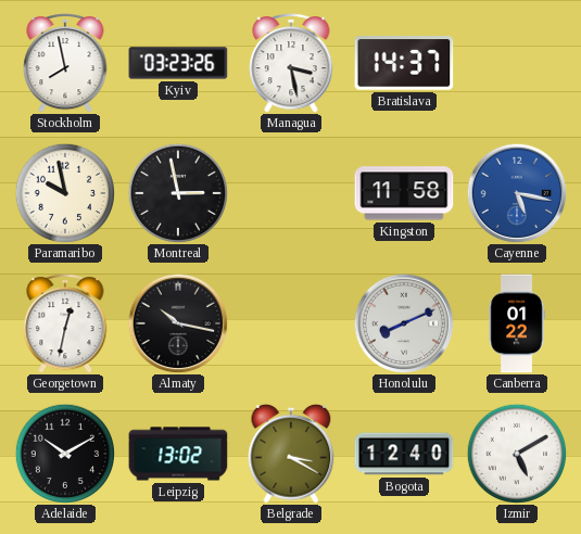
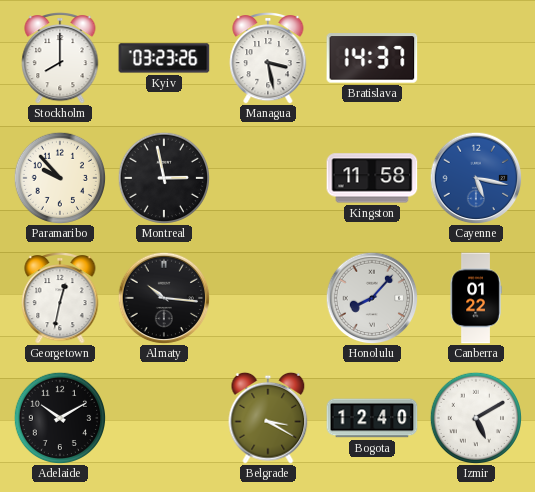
Stockholm: 7:58 -> 8:00 (60, 59)
Paramaribo: 9:58 -> 9:53 (59, 177)
Almaty: 10:17 -> 10:16 (164, 298)
Honolulu: 8:11 -> 8:07 (372, 298)
Leipzig: 13:02 -> none (178, 454)
